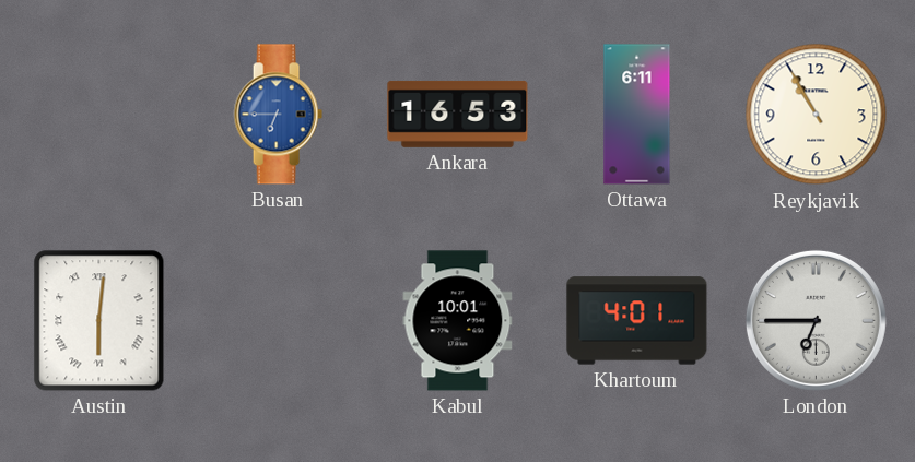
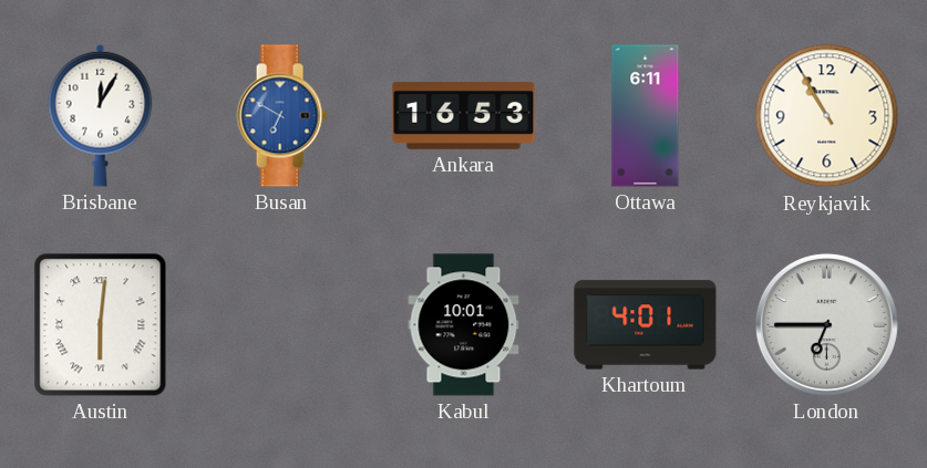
Brisbane: none -> 12:05 (101, 115)
Busan: 6:45 -> 6:50 (281, 116)
